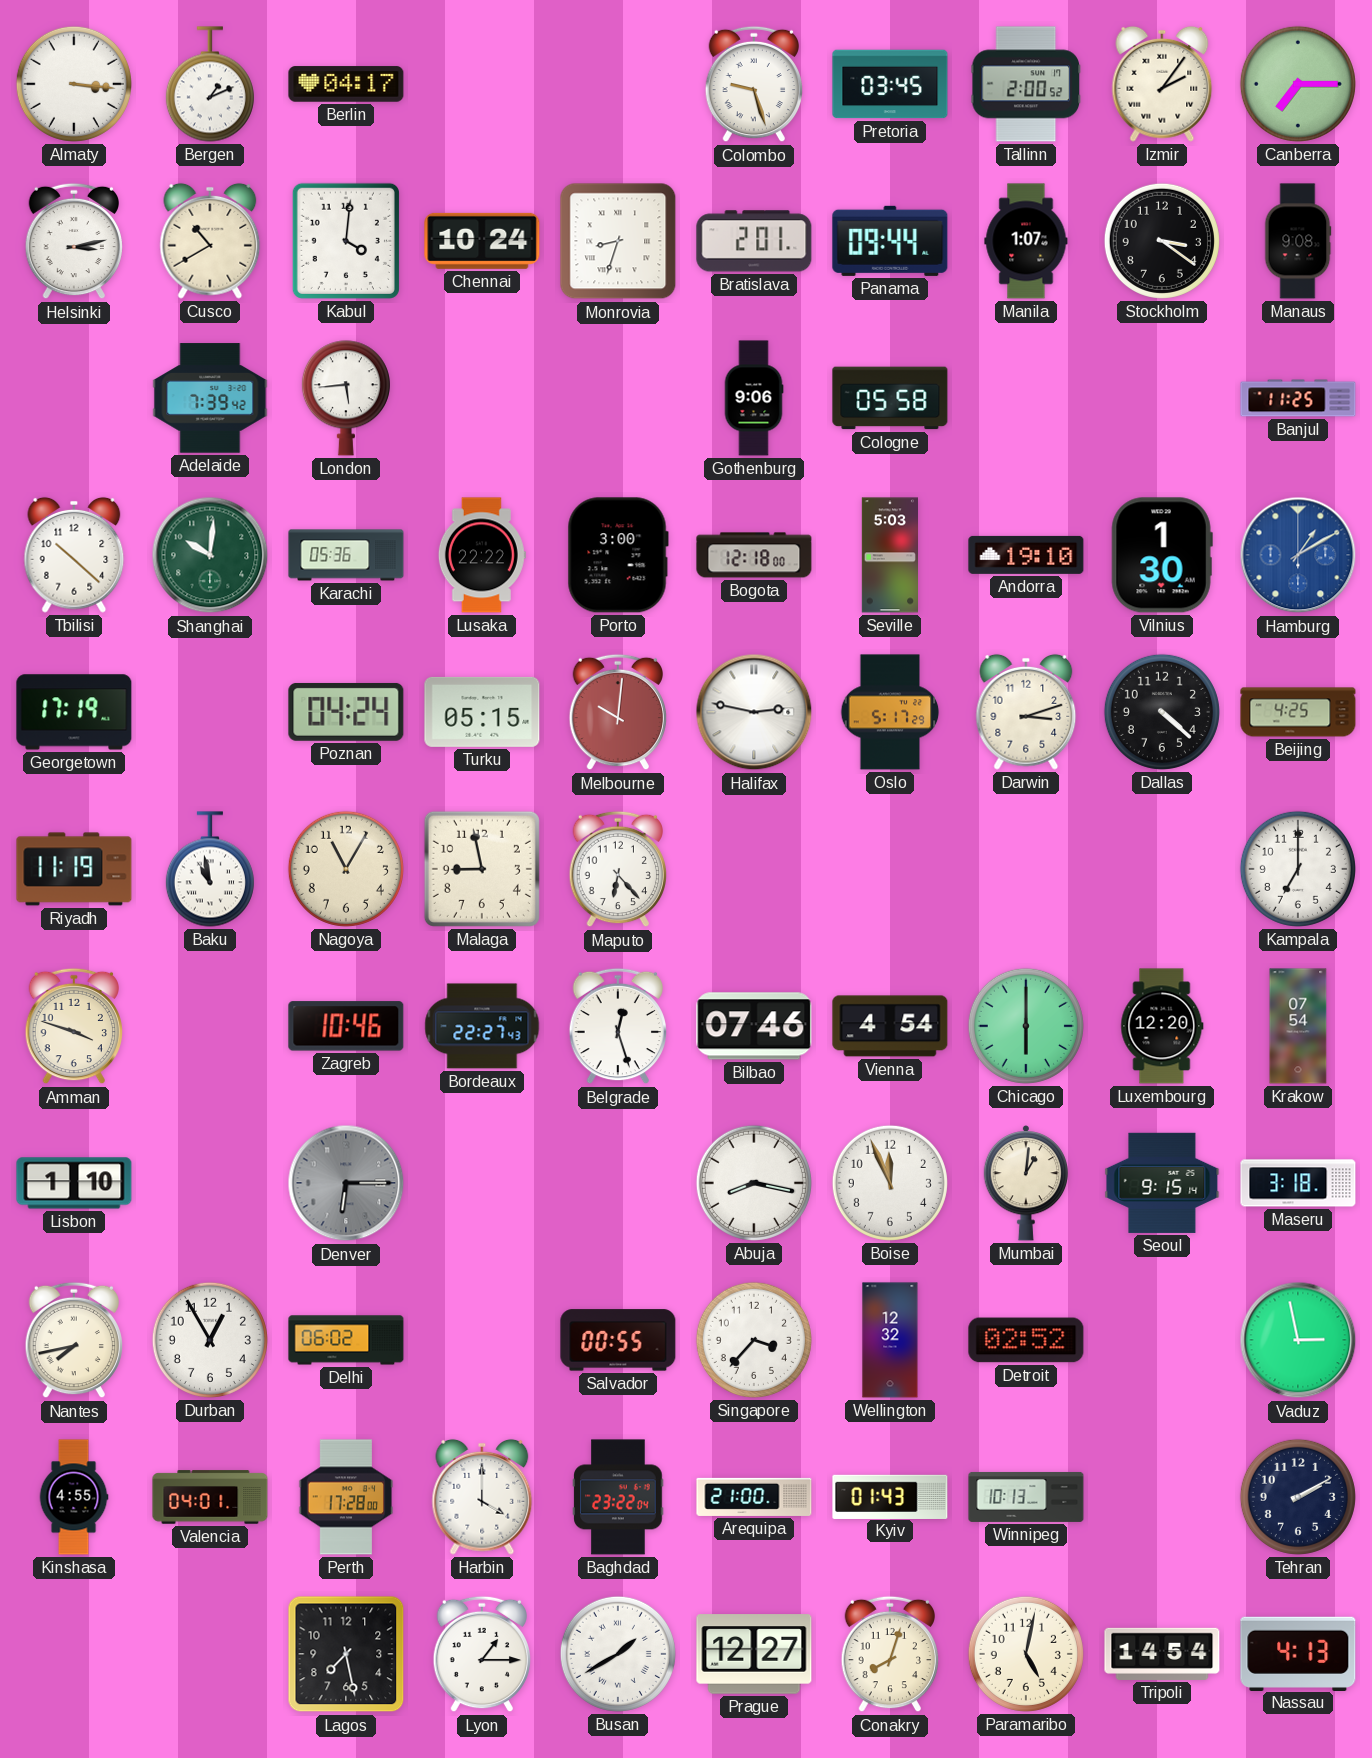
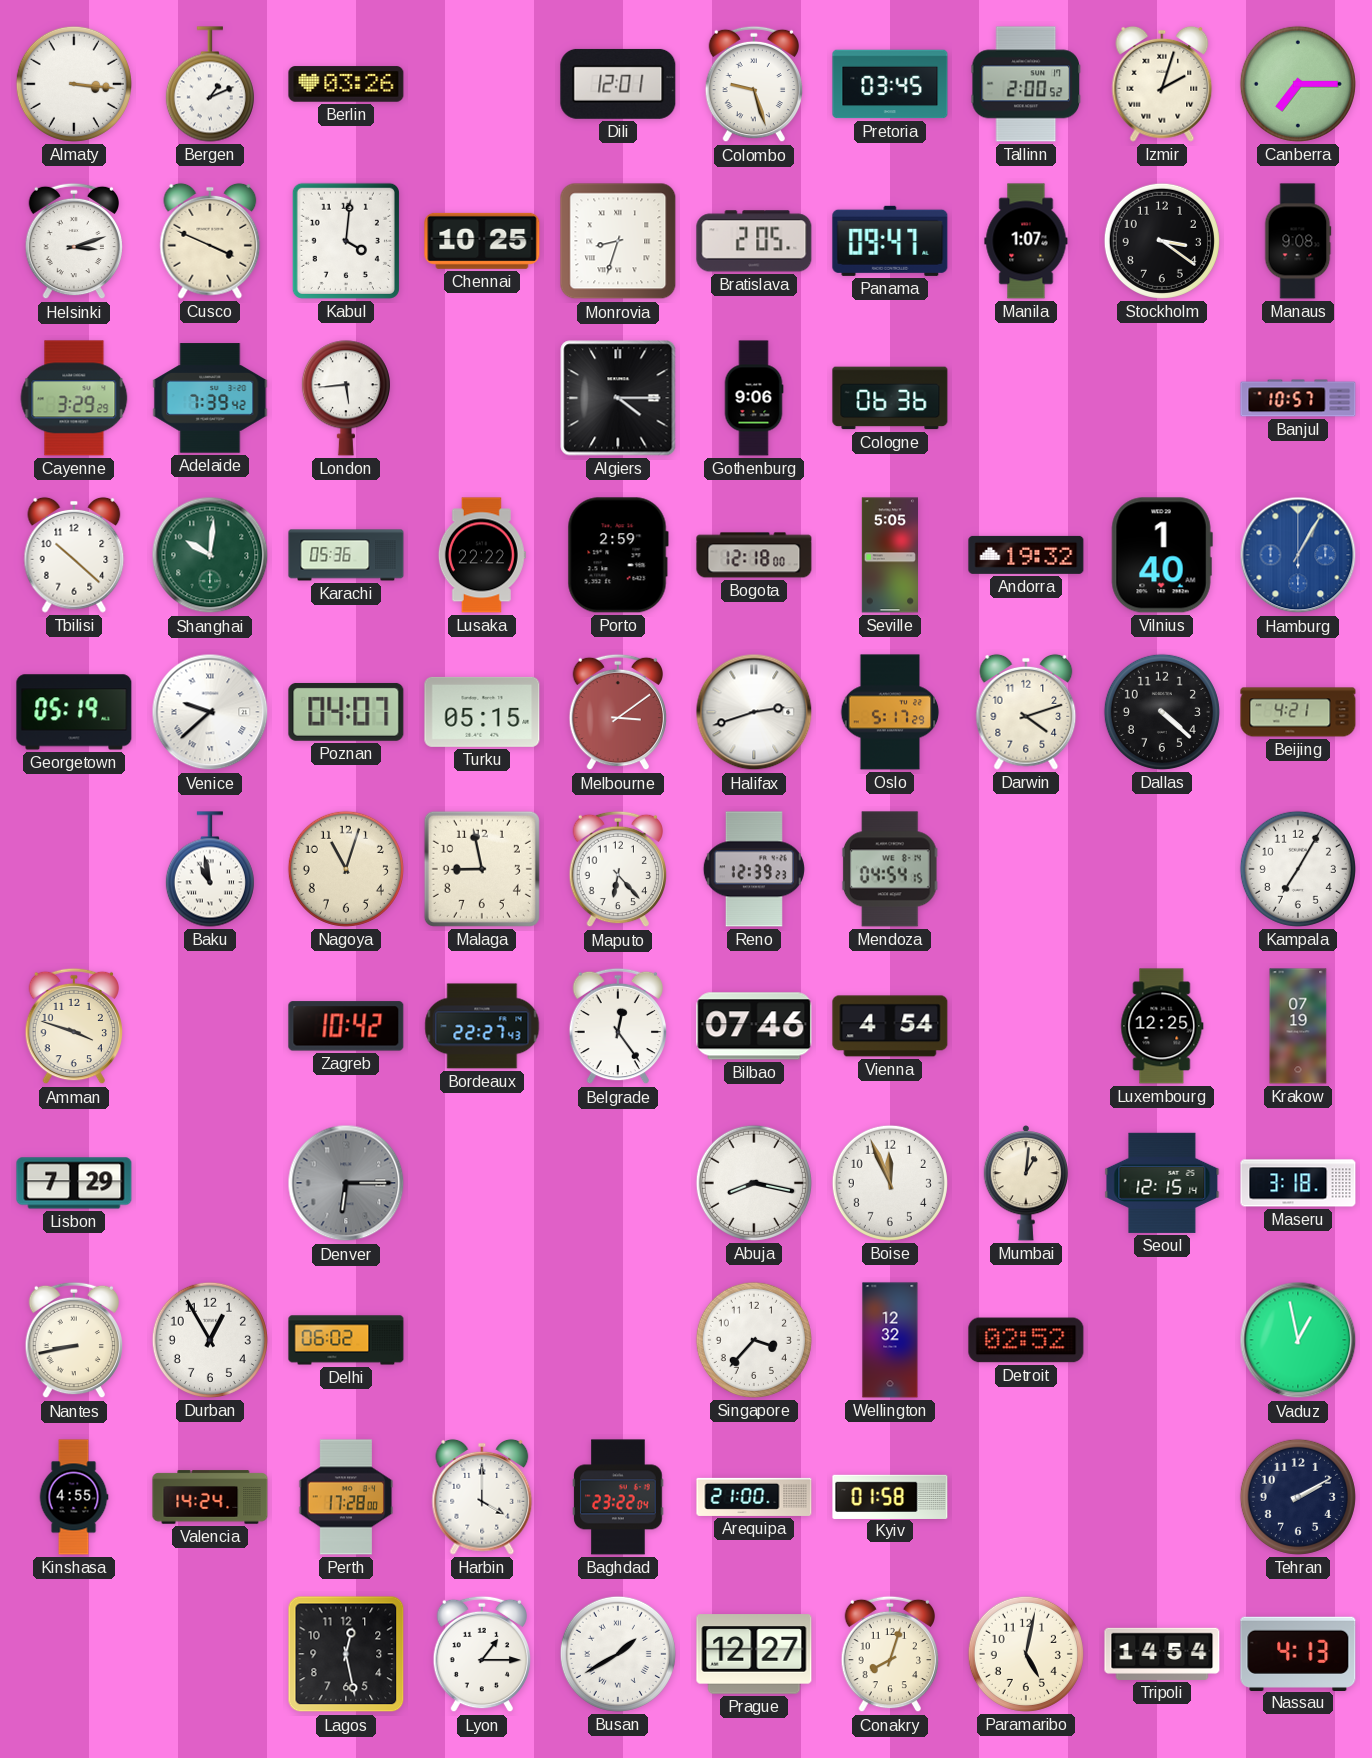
Berlin: 04:17 -> 03:26 (346, 84)
Dili: none -> 12:01 (618, 84)
Izmir: 2:06 -> 2:03 (1162, 84)
Helsinki: 3:13 -> 3:12 (73, 241)
Cusco: 10:40 -> 3:49 (210, 241)
Chennai: 10:24 -> 10:25 (482, 241)
Bratislava: 2:01 -> 2:05 (754, 241)
Panama: 09:44 -> 09:47 (890, 241)
Cayenne: none -> 3:29 (74, 398)
Algiers: none -> 4:15 (618, 398)
Cologne: 05:58 -> 06:36 (890, 398)
Banjul: 11:25 -> 10:57 (1298, 398)
Porto: 3:00 -> 2:59 (618, 555)
Seville: 5:03 -> 5:05 (889, 555)
Andorra: 19:10 -> 19:32 (1026, 555)
Vilnius: 1:30 -> 1:40 (1162, 555)
Hamburg: 1:10 -> 1:05 (1298, 555)
Georgetown: 17:19 -> 05:19 (74, 712)
Venice: none -> 9:38 (210, 712)
Poznan: 04:24 -> 04:07 (346, 712)
Melbourne: 10:01 -> 3:09 (617, 712)
Halifax: 2:47 -> 2:42 (754, 712)
Darwin: 3:12 -> 4:12 (1026, 712)
Beijing: 4:25 -> 4:21 (1298, 712)
Riyadh: 11:19 -> none (74, 869)
Nagoya: 11:05 -> 11:03 (346, 869)
Reno: none -> 12:39 (754, 869)
Mendoza: none -> 04:54 (890, 869)
Kampala: 7:00 -> 7:05 (1298, 869)
Zagreb: 10:46 -> 10:42 (346, 1026)
Belgrade: 12:27 -> 12:24 (617, 1026)
Chicago: 6:00 -> none (1026, 1026)
Luxembourg: 12:20 -> 12:25 (1162, 1026)
Krakow: 07:54 -> 07:19 (1298, 1026)
Lisbon: 1:10 -> 7:29 (74, 1183)
Seoul: 9:15 -> 12:15 (1162, 1183)
Nantes: 7:43 -> 8:43 (73, 1340)
Salvador: 00:55 -> none (618, 1340)
Vaduz: 2:58 -> 12:58 (1298, 1340)
Valencia: 04:01 -> 14:24 (210, 1497)
Kyiv: 01:43 -> 01:58 (890, 1496)
Winnipeg: 10:13 -> none (1026, 1497)
Lagos: 7:28 -> 12:28 (346, 1654)
